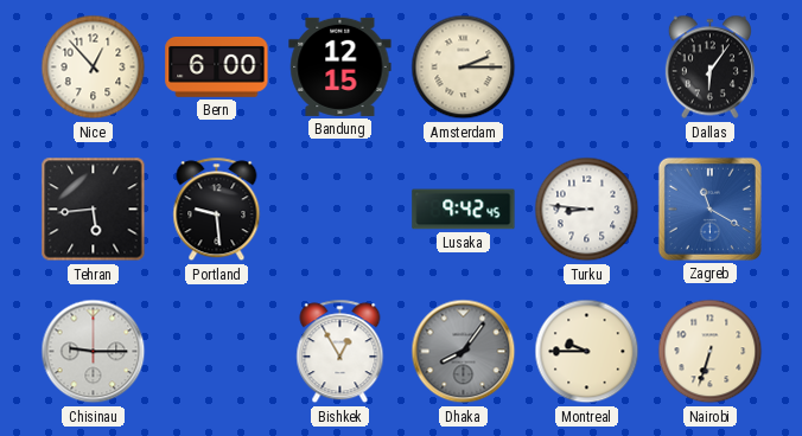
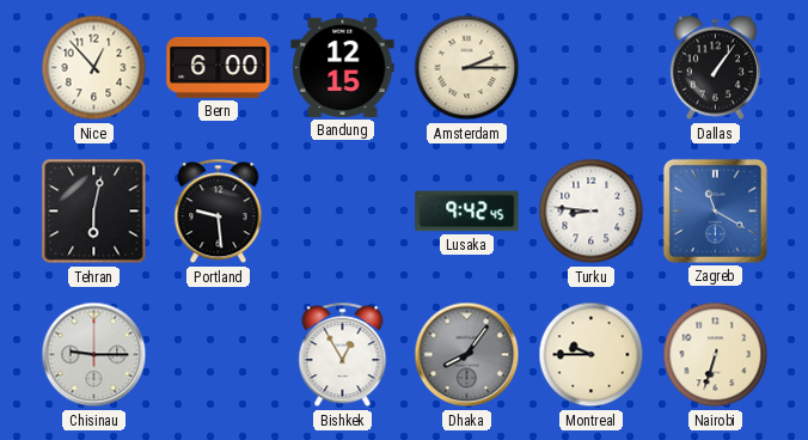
Dallas: 6:06 -> 1:06 (715, 68)
Tehran: 5:44 -> 6:02 (94, 212)
